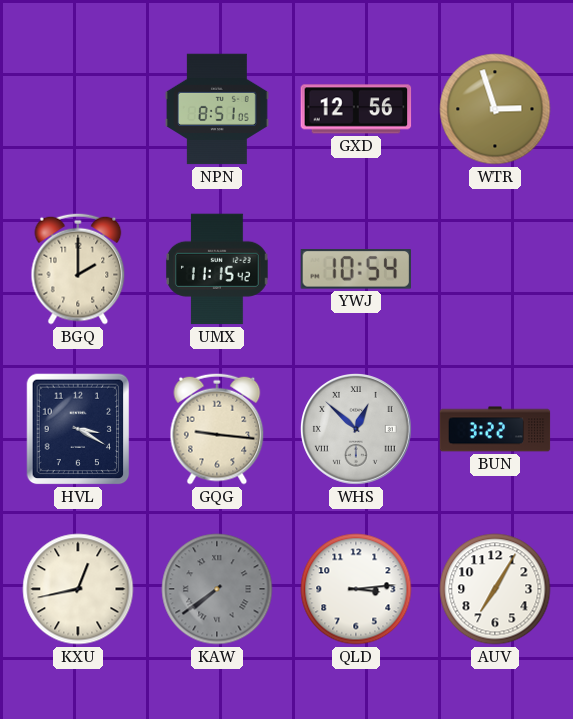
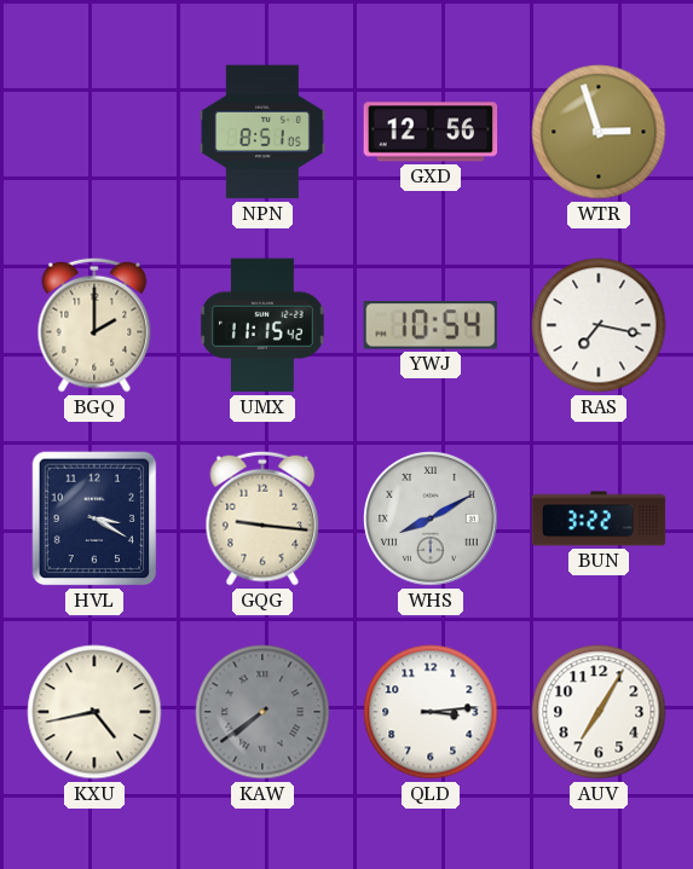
RAS: none -> 7:17 (599, 325)
WHS: 12:52 -> 8:10 (432, 520)
KXU: 12:43 -> 4:43 (94, 712)
